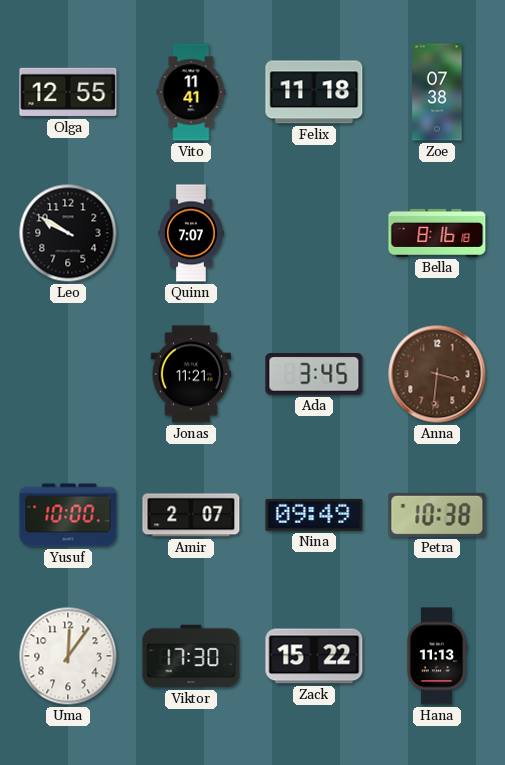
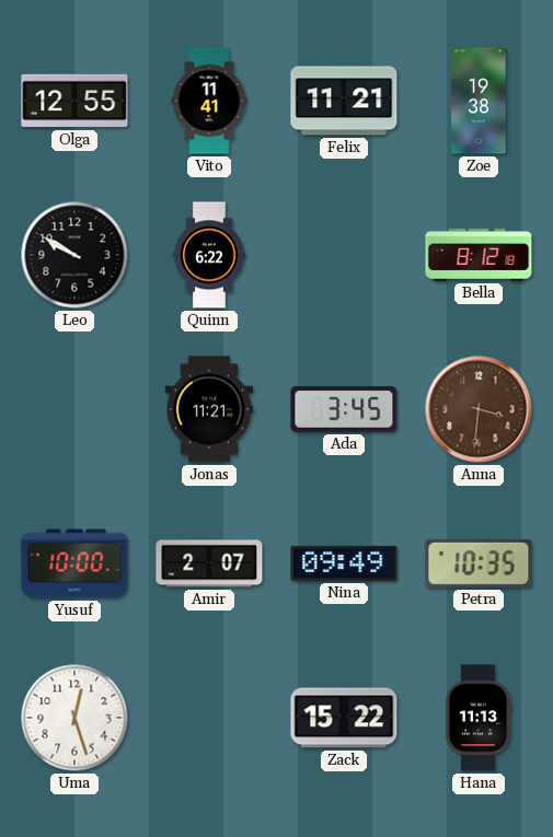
Felix: 11:18 -> 11:21 (344, 101)
Zoe: 07:38 -> 19:38 (479, 101)
Quinn: 7:07 -> 6:22 (209, 255)
Bella: 8:16 -> 8:12 (479, 255)
Petra: 10:38 -> 10:35 (479, 563)
Uma: 12:06 -> 12:27 (74, 718)
Viktor: 17:30 -> none (191, 656)
